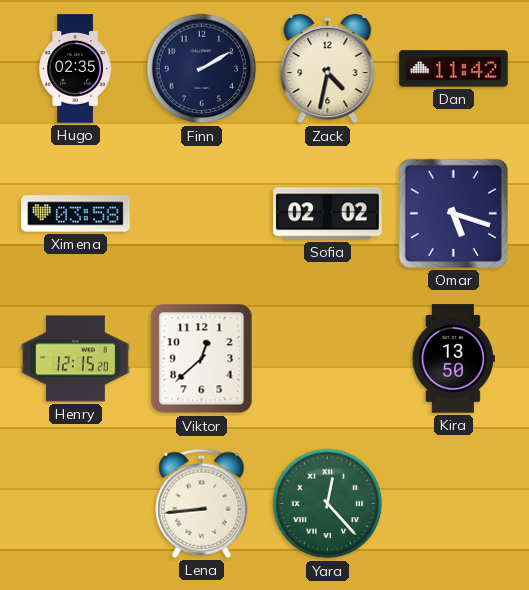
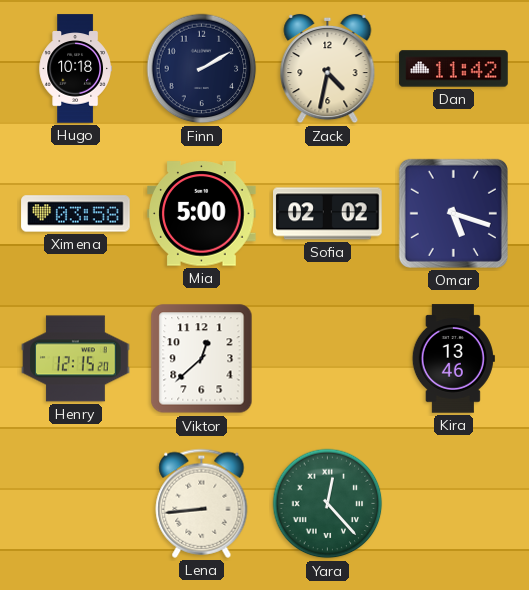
Hugo: 02:35 -> 10:18 (75, 69)
Mia: none -> 5:00 (202, 214)
Kira: 13:50 -> 13:46 (453, 359)
